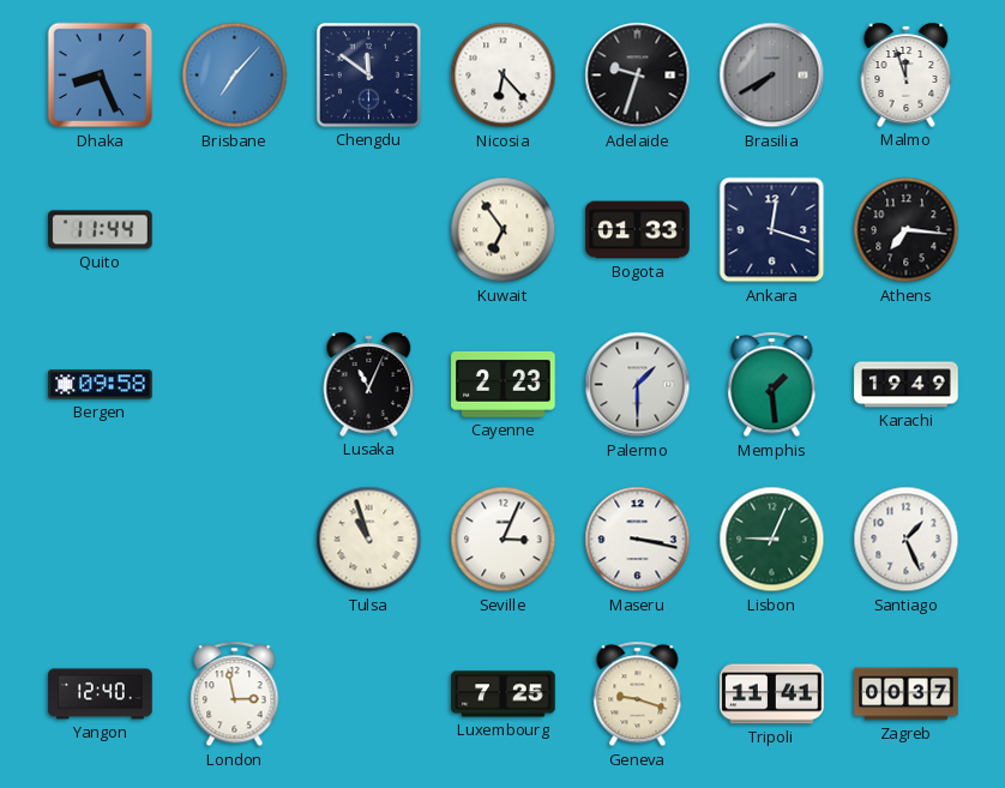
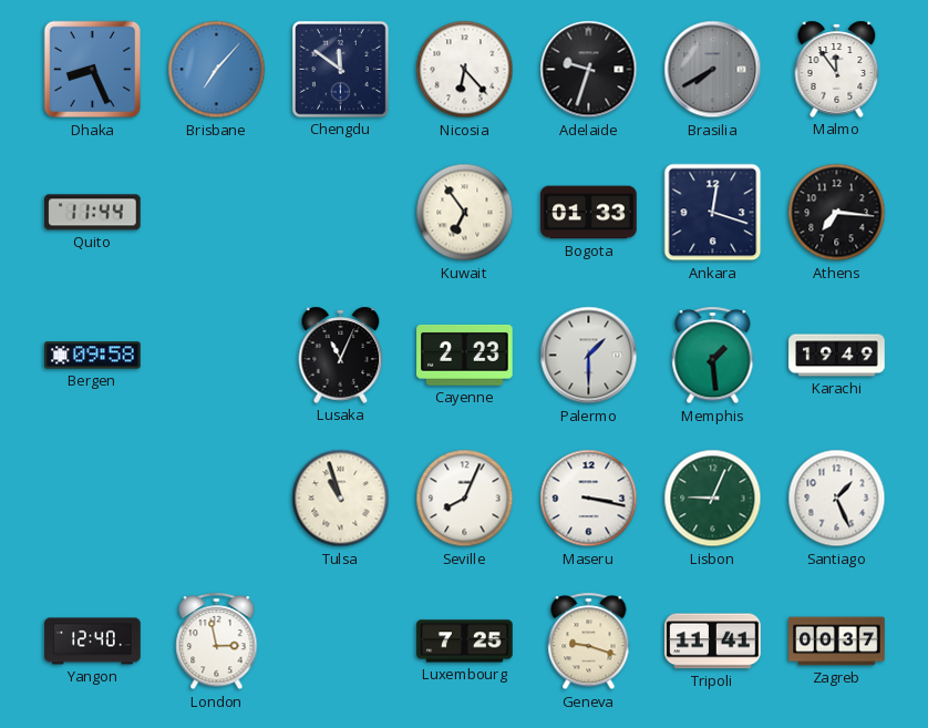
Malmo: 11:57 -> 11:54 (837, 69)
Seville: 3:04 -> 8:04 (465, 499)
